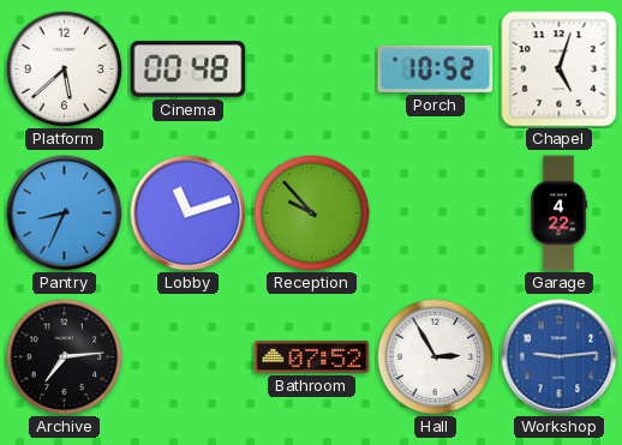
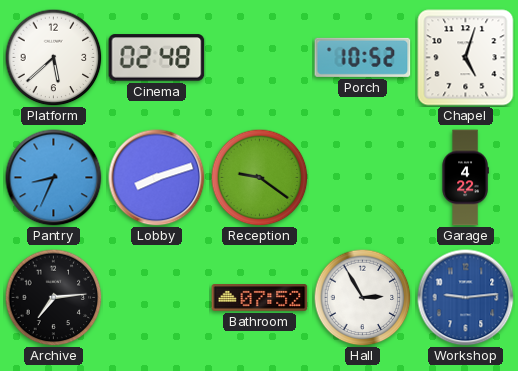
Cinema: 00:48 -> 02:48 (157, 58)
Lobby: 11:12 -> 8:12 (157, 178)
Reception: 9:53 -> 9:21 (259, 177)
